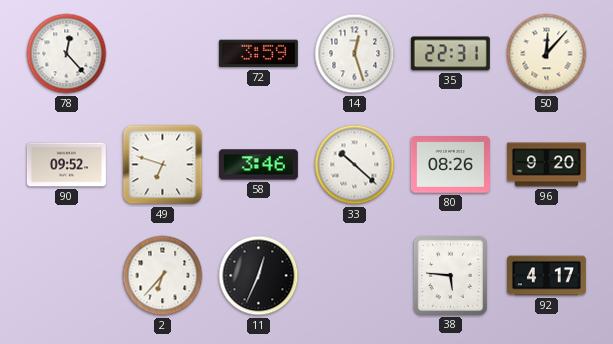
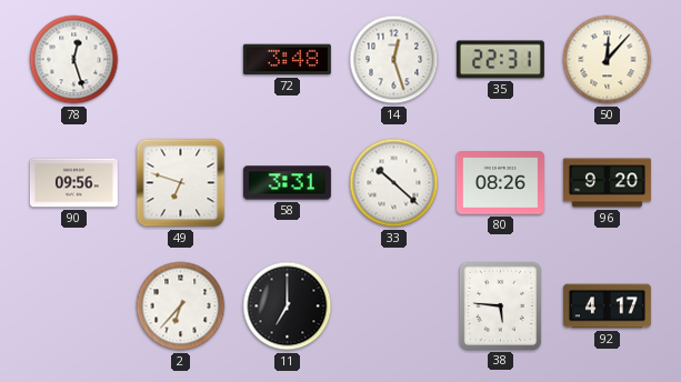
78: 12:23 -> 12:27 (74, 60)
72: 3:59 -> 3:48 (287, 60)
90: 09:52 -> 09:56 (73, 183)
58: 3:46 -> 3:31 (287, 183)
11: 12:34 -> 7:00 (288, 306)
